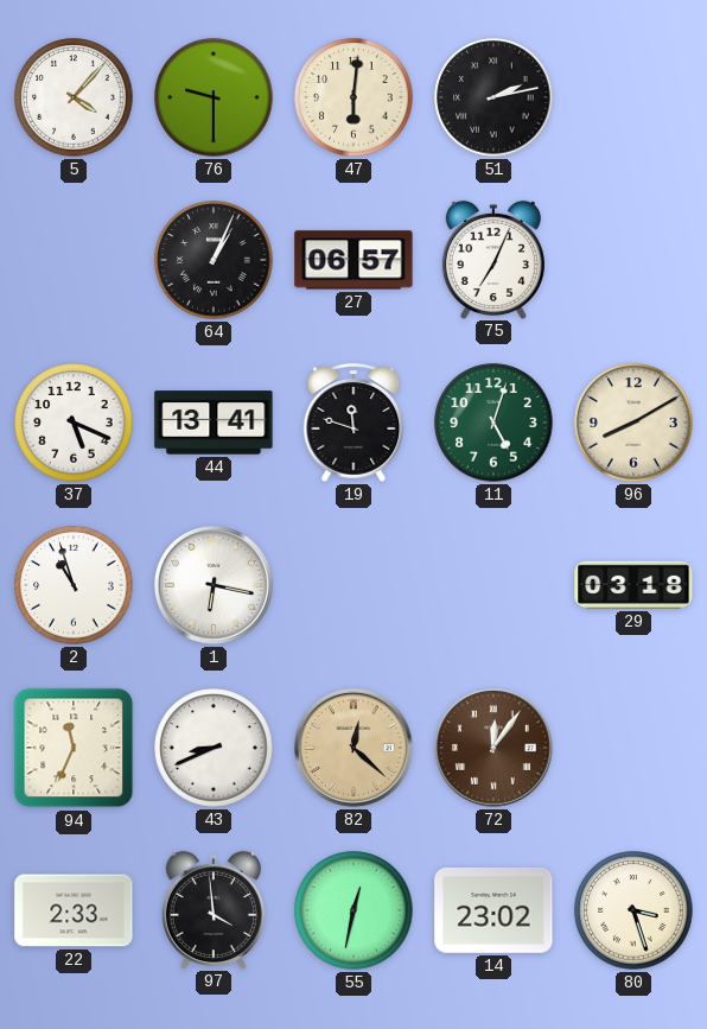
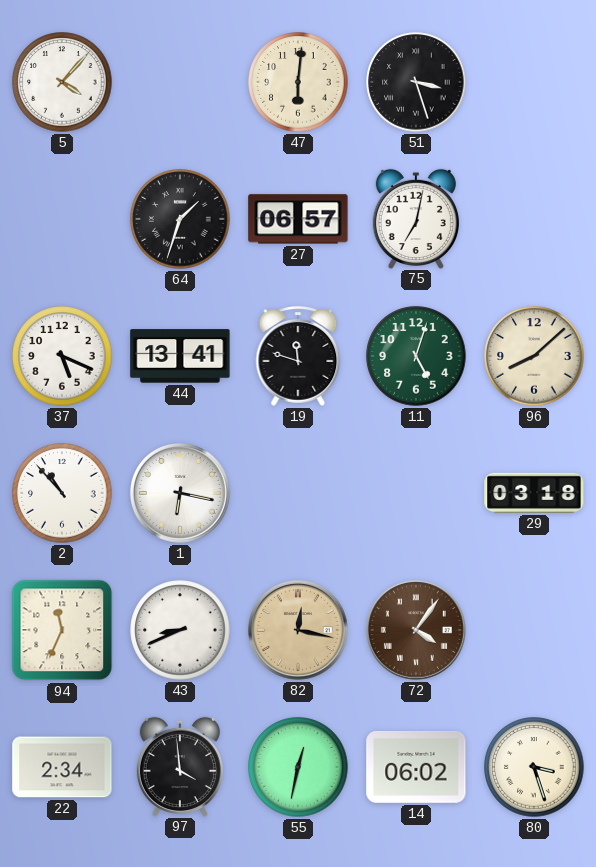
76: 9:30 -> none (214, 97)
51: 2:13 -> 3:27 (416, 82)
64: 1:04 -> 1:33 (180, 219)
75: 7:04 -> 7:02 (416, 218)
96: 8:10 -> 8:08 (534, 356)
2: 10:57 -> 10:53 (62, 493)
82: 12:22 -> 12:17 (298, 630)
72: 12:06 -> 4:06 (416, 630)
22: 2:33 -> 2:34 (62, 767)
14: 23:02 -> 06:02 (416, 767)
